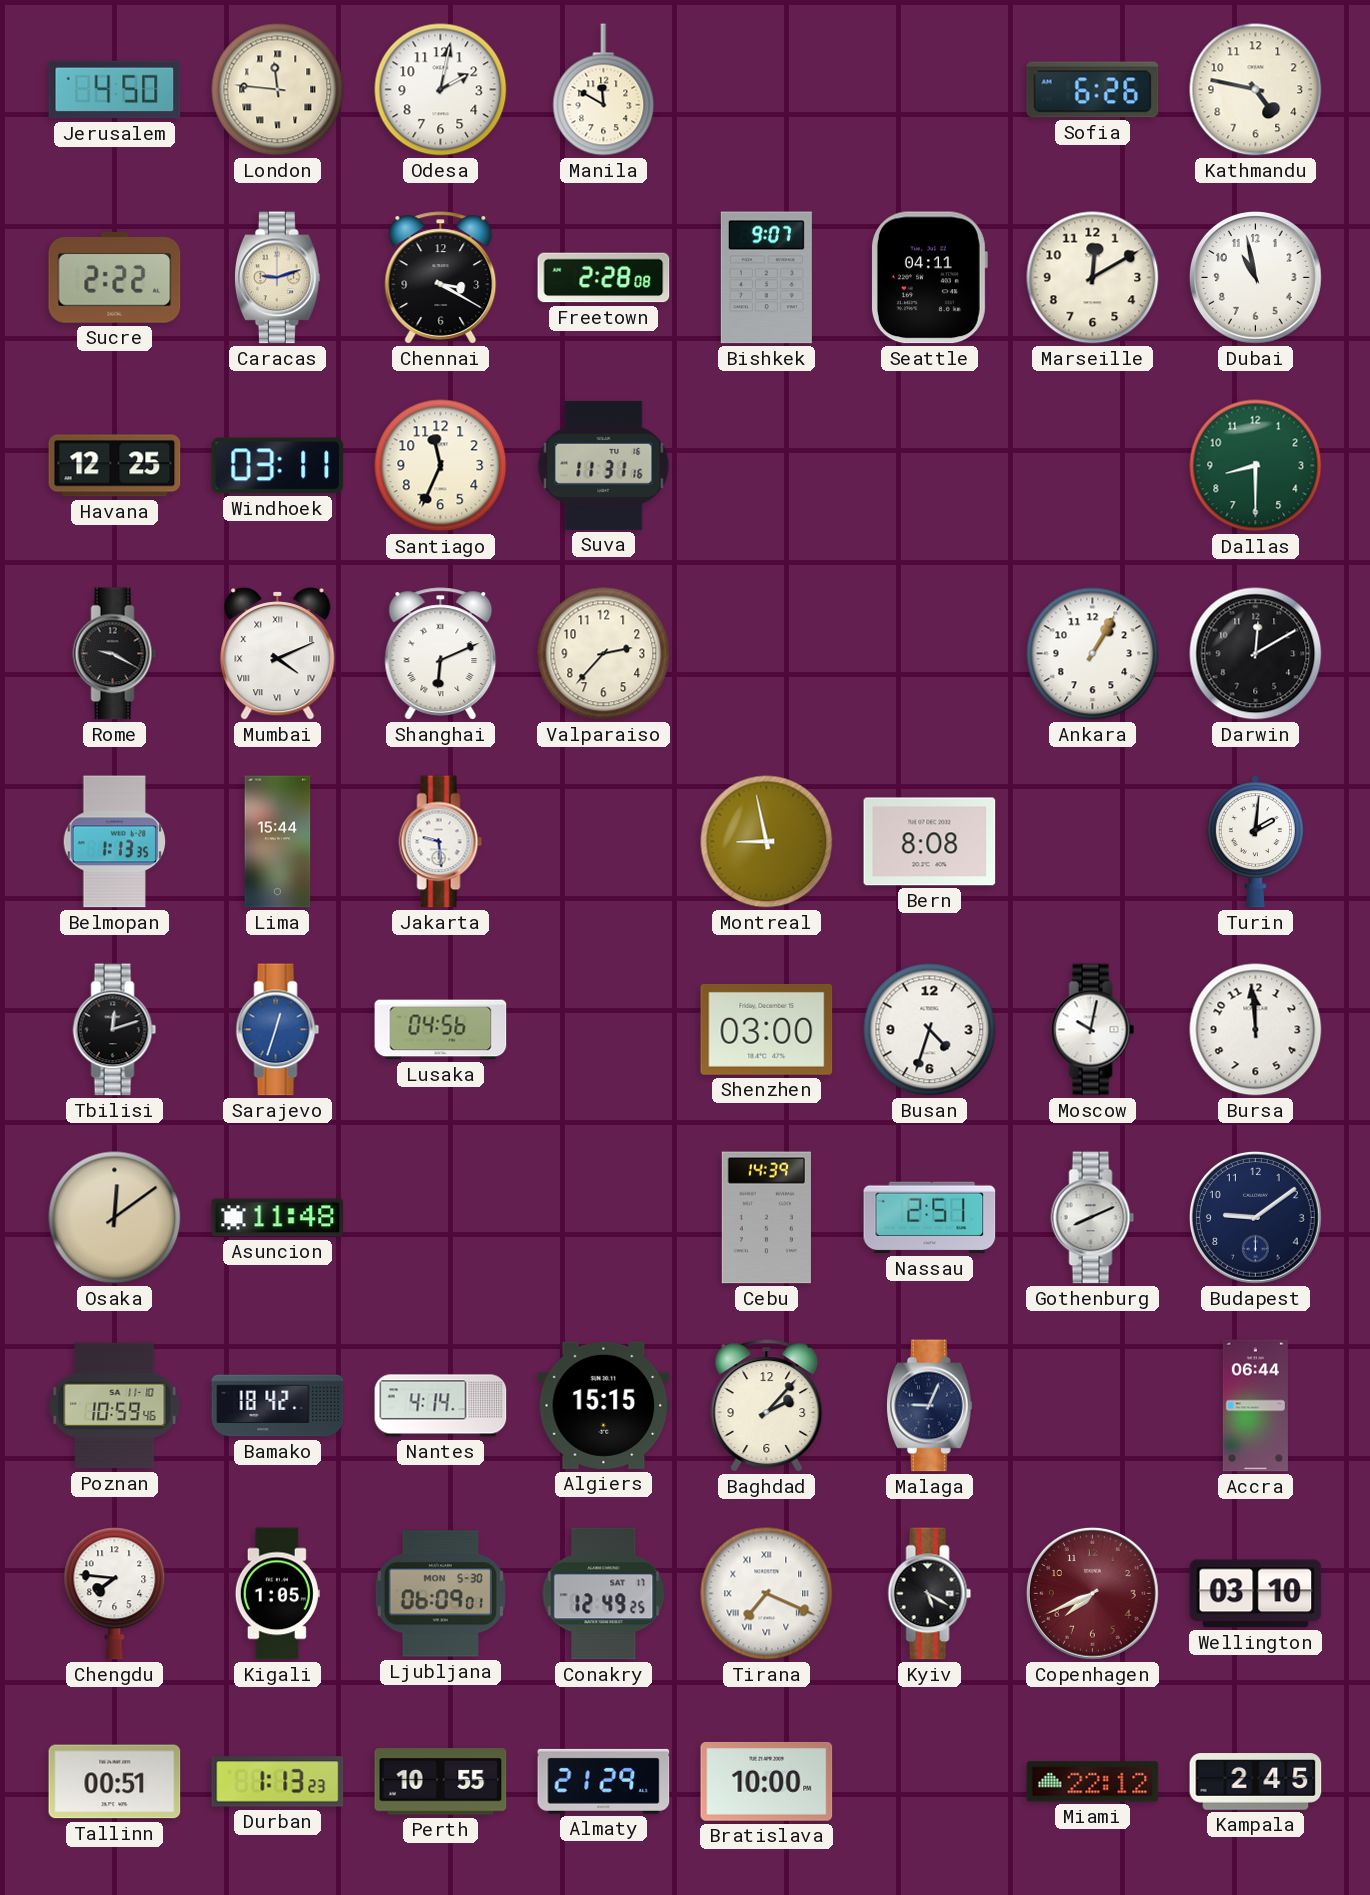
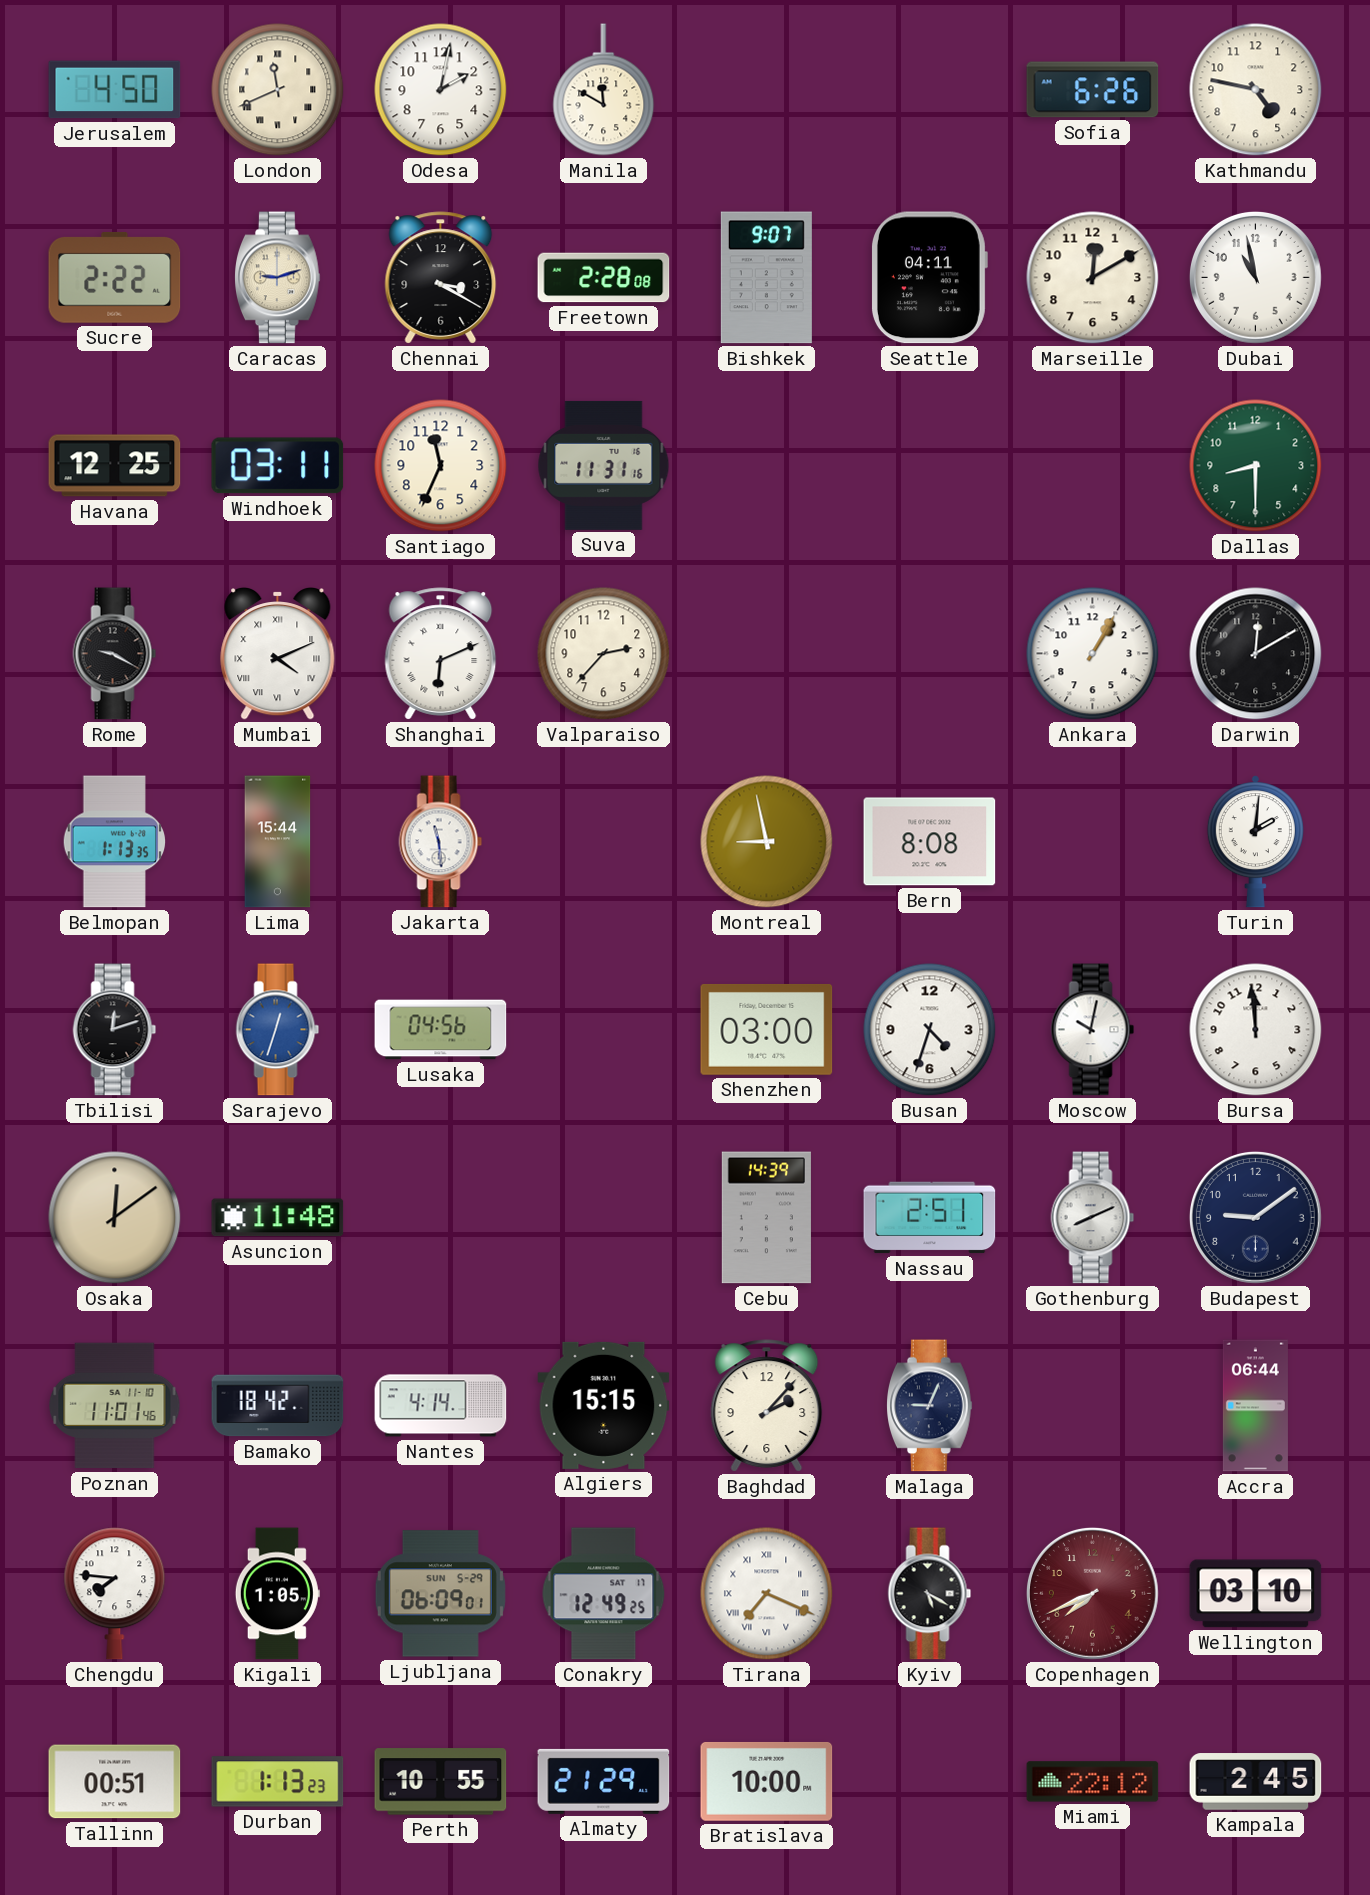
London: 11:46 -> 11:41 (278, 90)
Jakarta: 9:29 -> 11:29 (441, 842)
Poznan: 10:59 -> 11:01 (115, 1406)
Ljubljana date: MON 5-30 -> SUN 5-29 (440, 1594)
